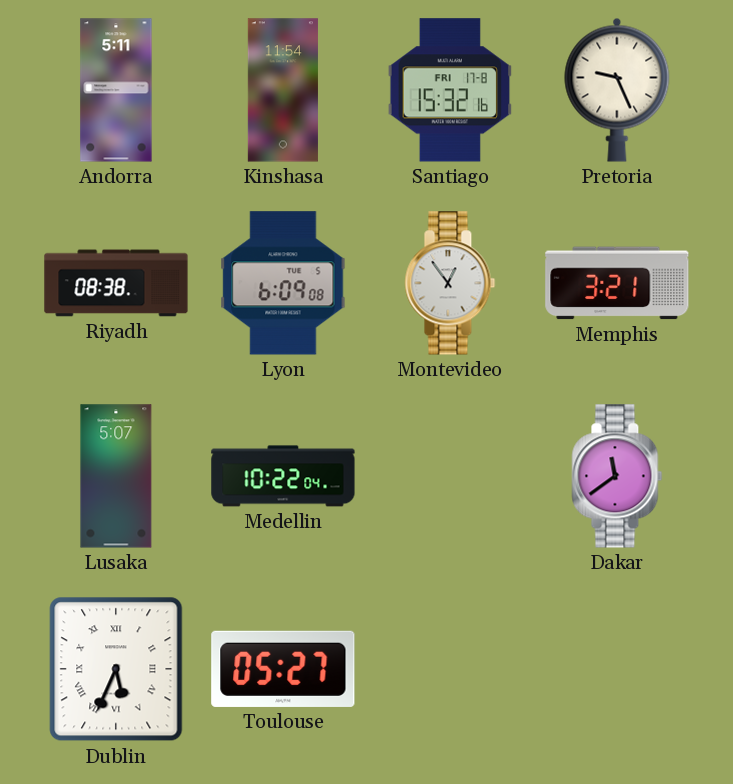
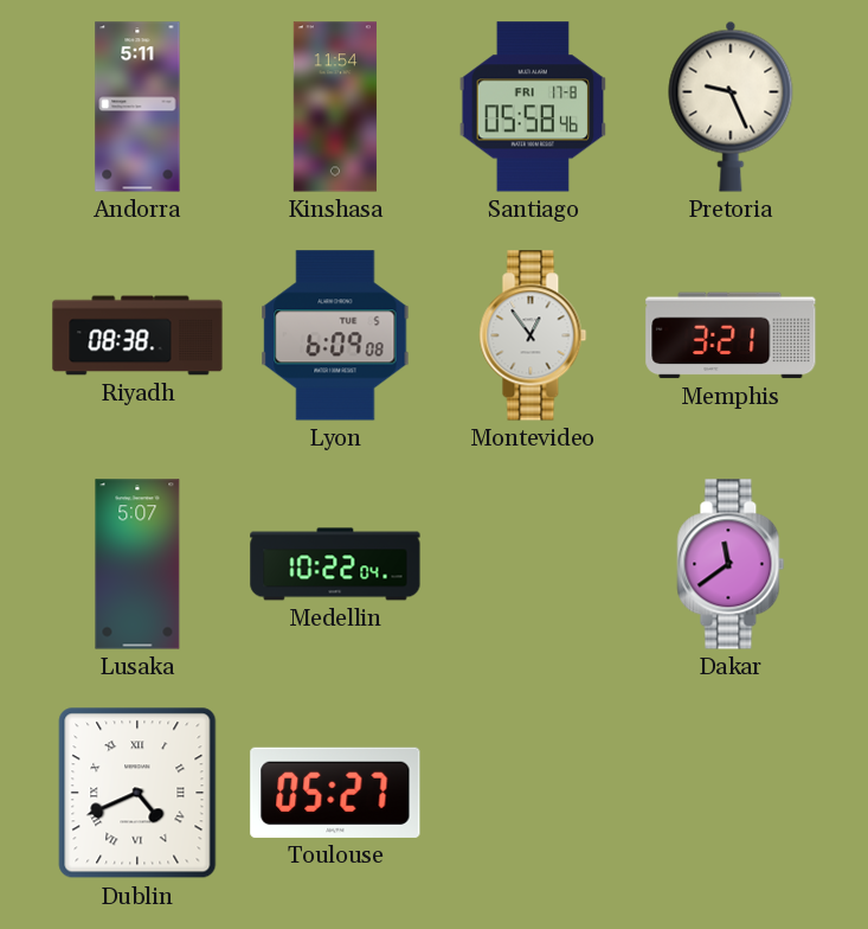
Santiago: 15:32 -> 05:58 (533, 107)
Dublin: 5:34 -> 4:41 (137, 793)
